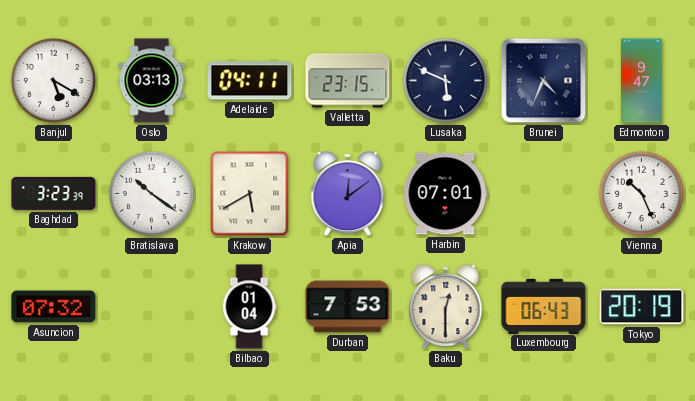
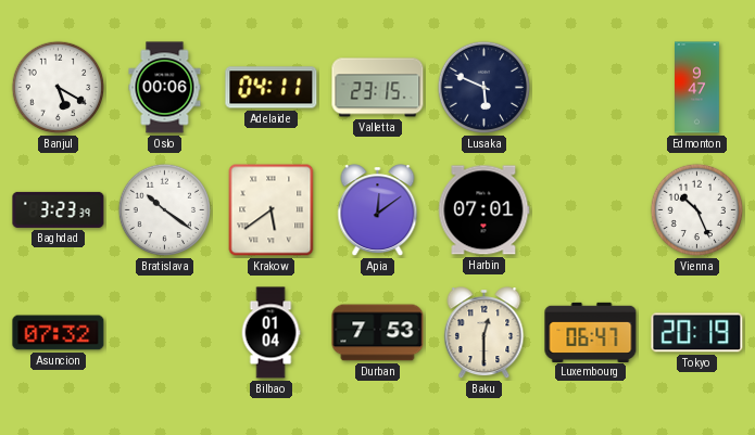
Oslo: 03:13 -> 00:06 (165, 88)
Brunei: 4:34 -> none (544, 81)
Krakow: 5:40 -> 5:39 (272, 210)
Luxembourg: 06:43 -> 06:47 (591, 332)
